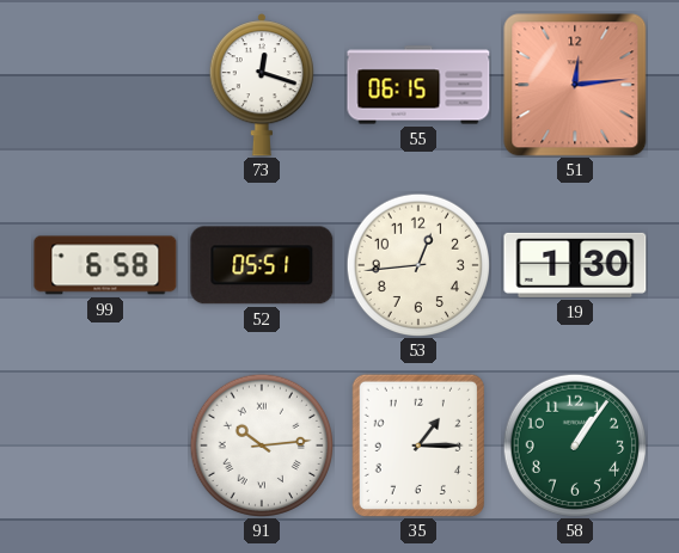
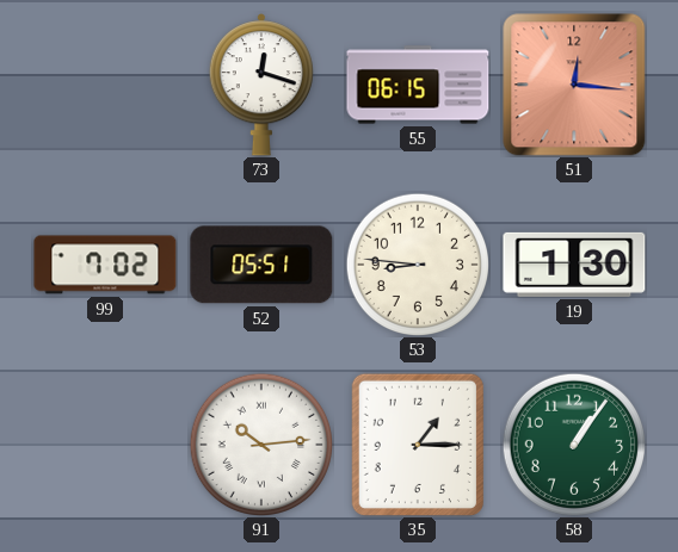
51: 12:14 -> 12:16 (574, 85)
99: 6:58 -> 7:02 (105, 265)
53: 12:44 -> 8:46 (417, 263)
